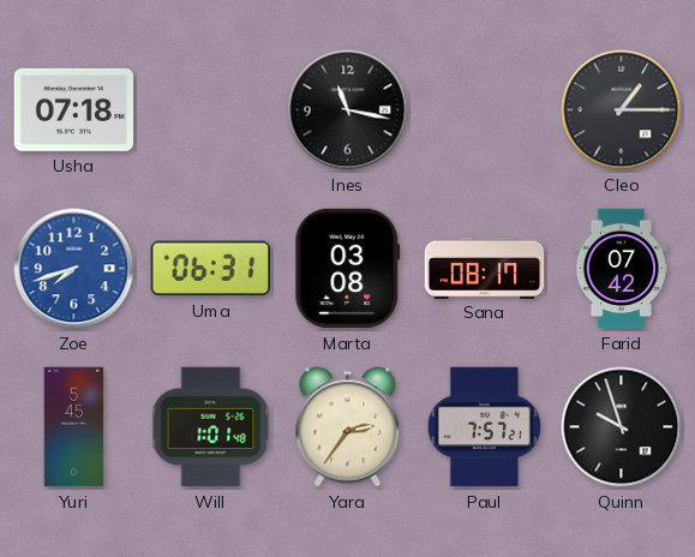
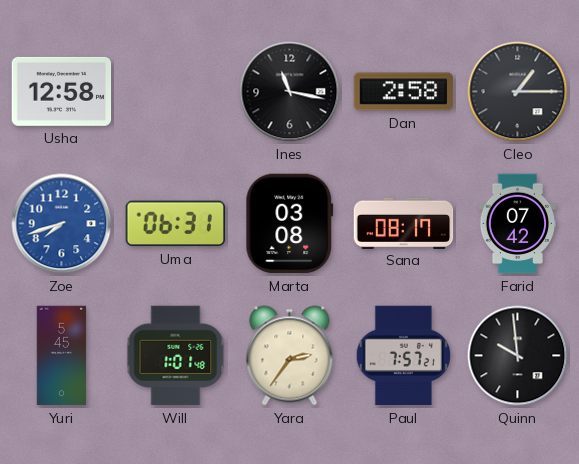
Usha: 07:18 -> 12:58 (62, 91)
Dan: none -> 2:58 (404, 92)
Quinn: 9:57 -> 9:59 (518, 356)
